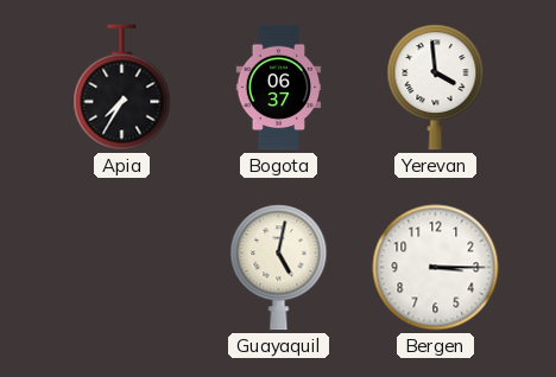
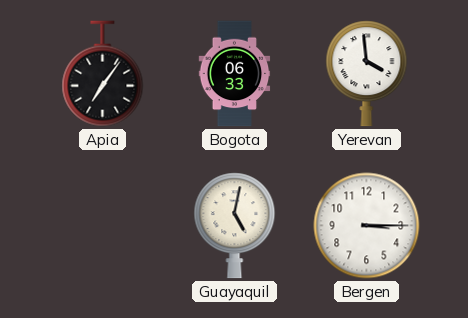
Apia: 7:35 -> 7:06 (103, 74)
Bogota: 06:37 -> 06:33 (235, 74)
